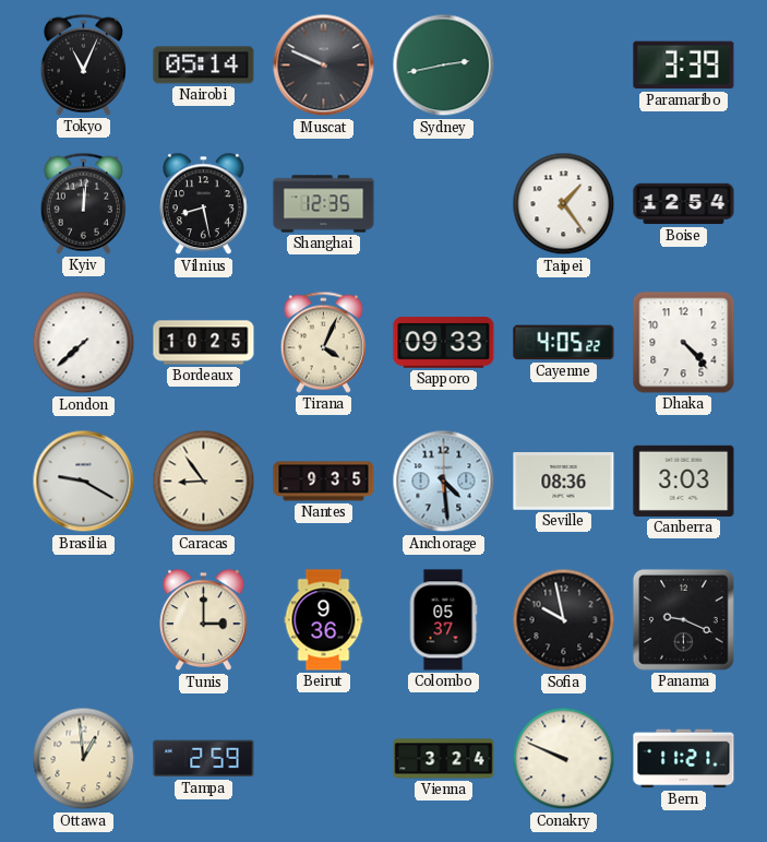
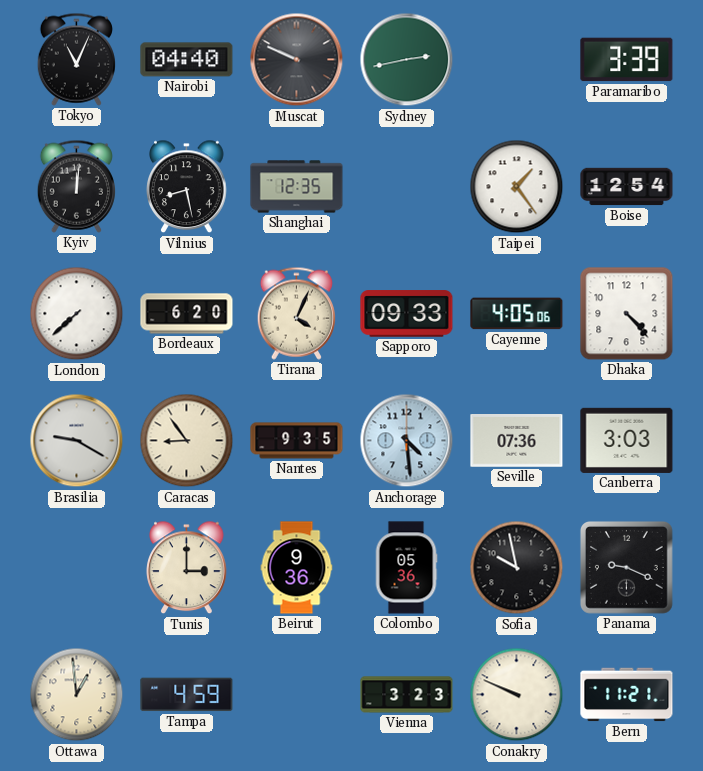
Nairobi: 05:14 -> 04:40 (187, 60)
Bordeaux: 10:25 -> 6:20 (187, 314)
Cayenne: 4:05:22 -> 4:05:06 (517, 314)
Seville: 08:36 -> 07:36 (517, 441)
Colombo: 05:37 -> 05:36 (406, 568)
Tampa: 2:59 -> 4:59 (187, 695)
Vienna: 3:24 -> 3:23 (407, 695)
